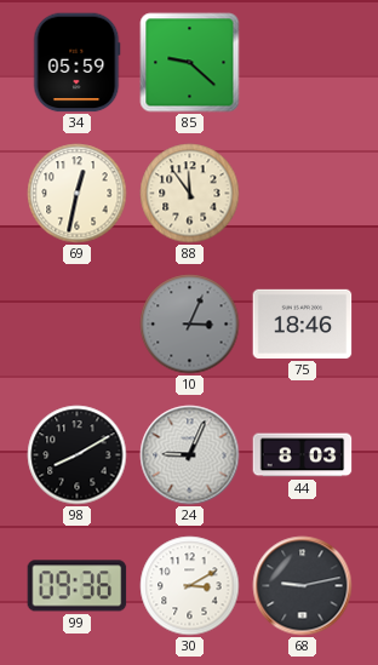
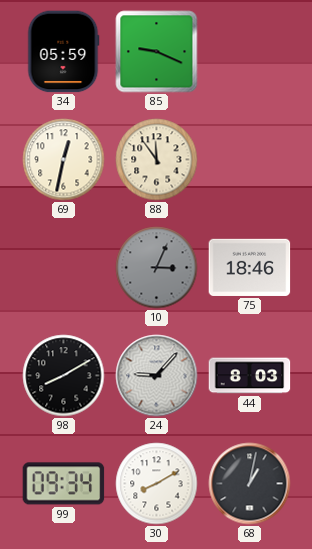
85: 9:22 -> 9:19 (157, 52)
24: 9:04 -> 9:07 (157, 376)
99: 09:36 -> 09:34 (64, 484)
30: 3:10 -> 8:10 (157, 484)
68: 9:13 -> 1:02 (250, 484)
